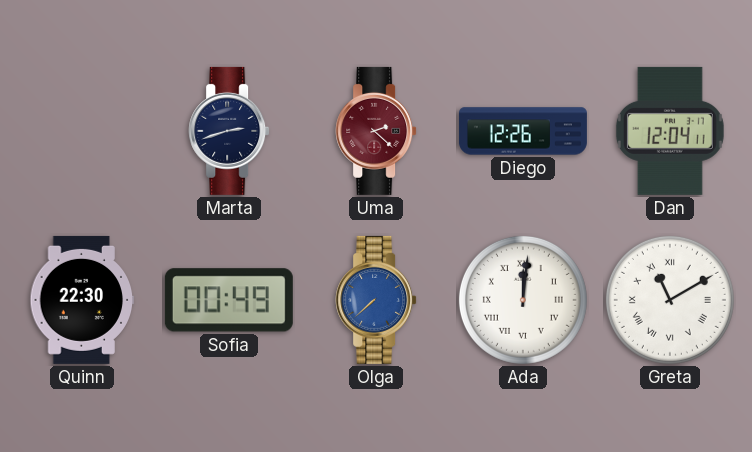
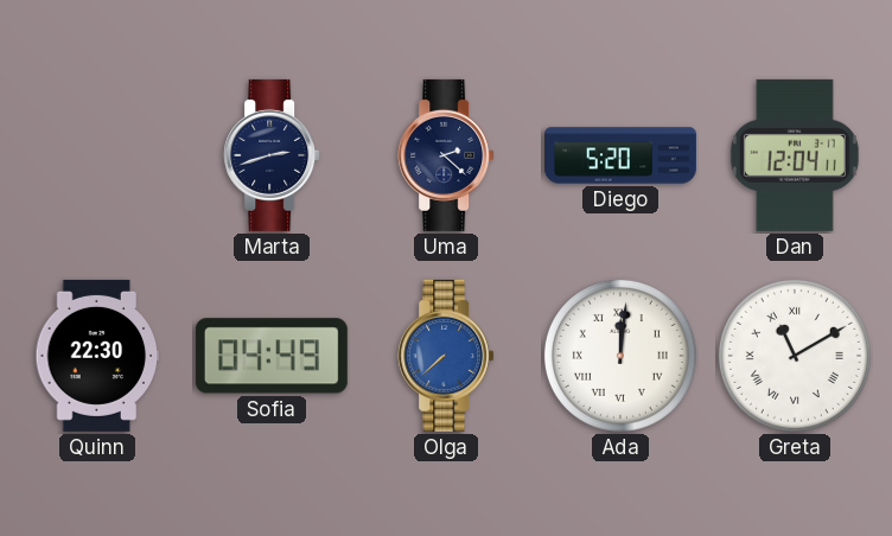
Uma dial: burgundy -> navy (446, 155)
Diego: 12:26 -> 5:20 (620, 155)
Sofia: 00:49 -> 04:49 (272, 356)
